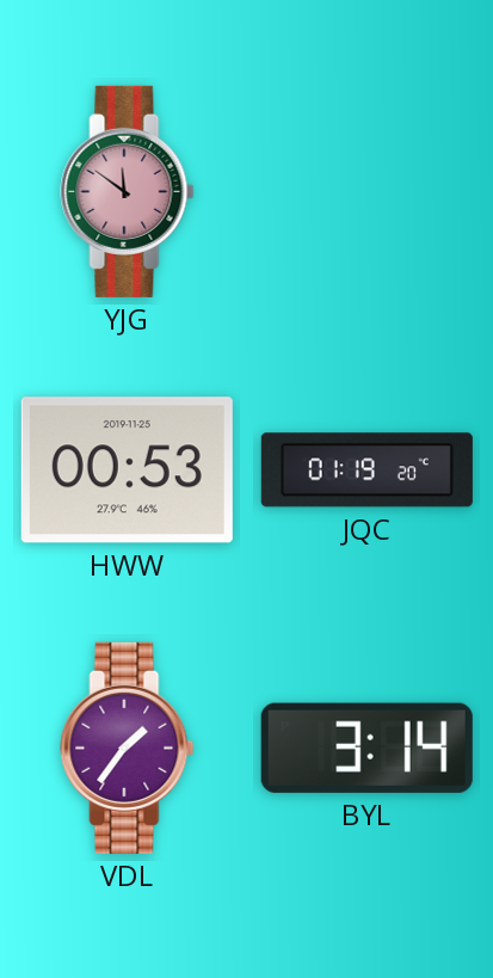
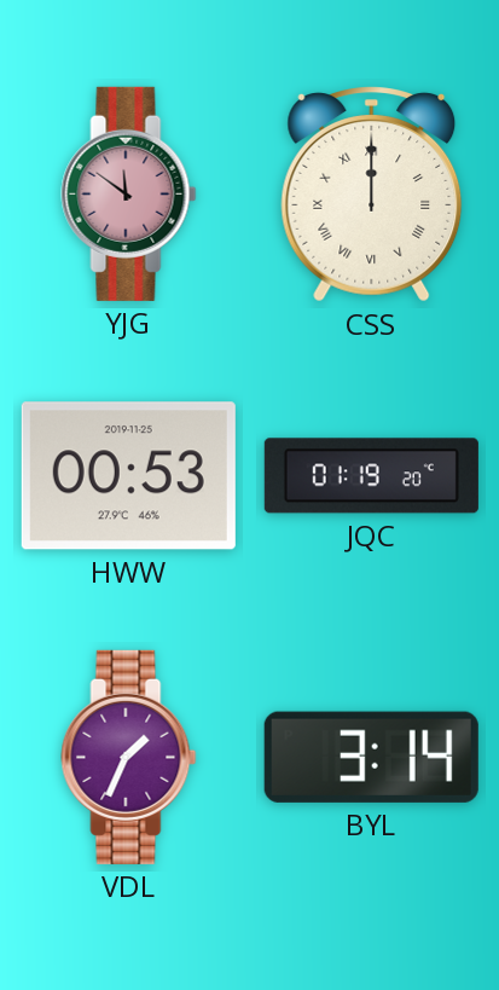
CSS: none -> 12:00 (372, 195)
VDL: 1:36 -> 1:34 (129, 757)
